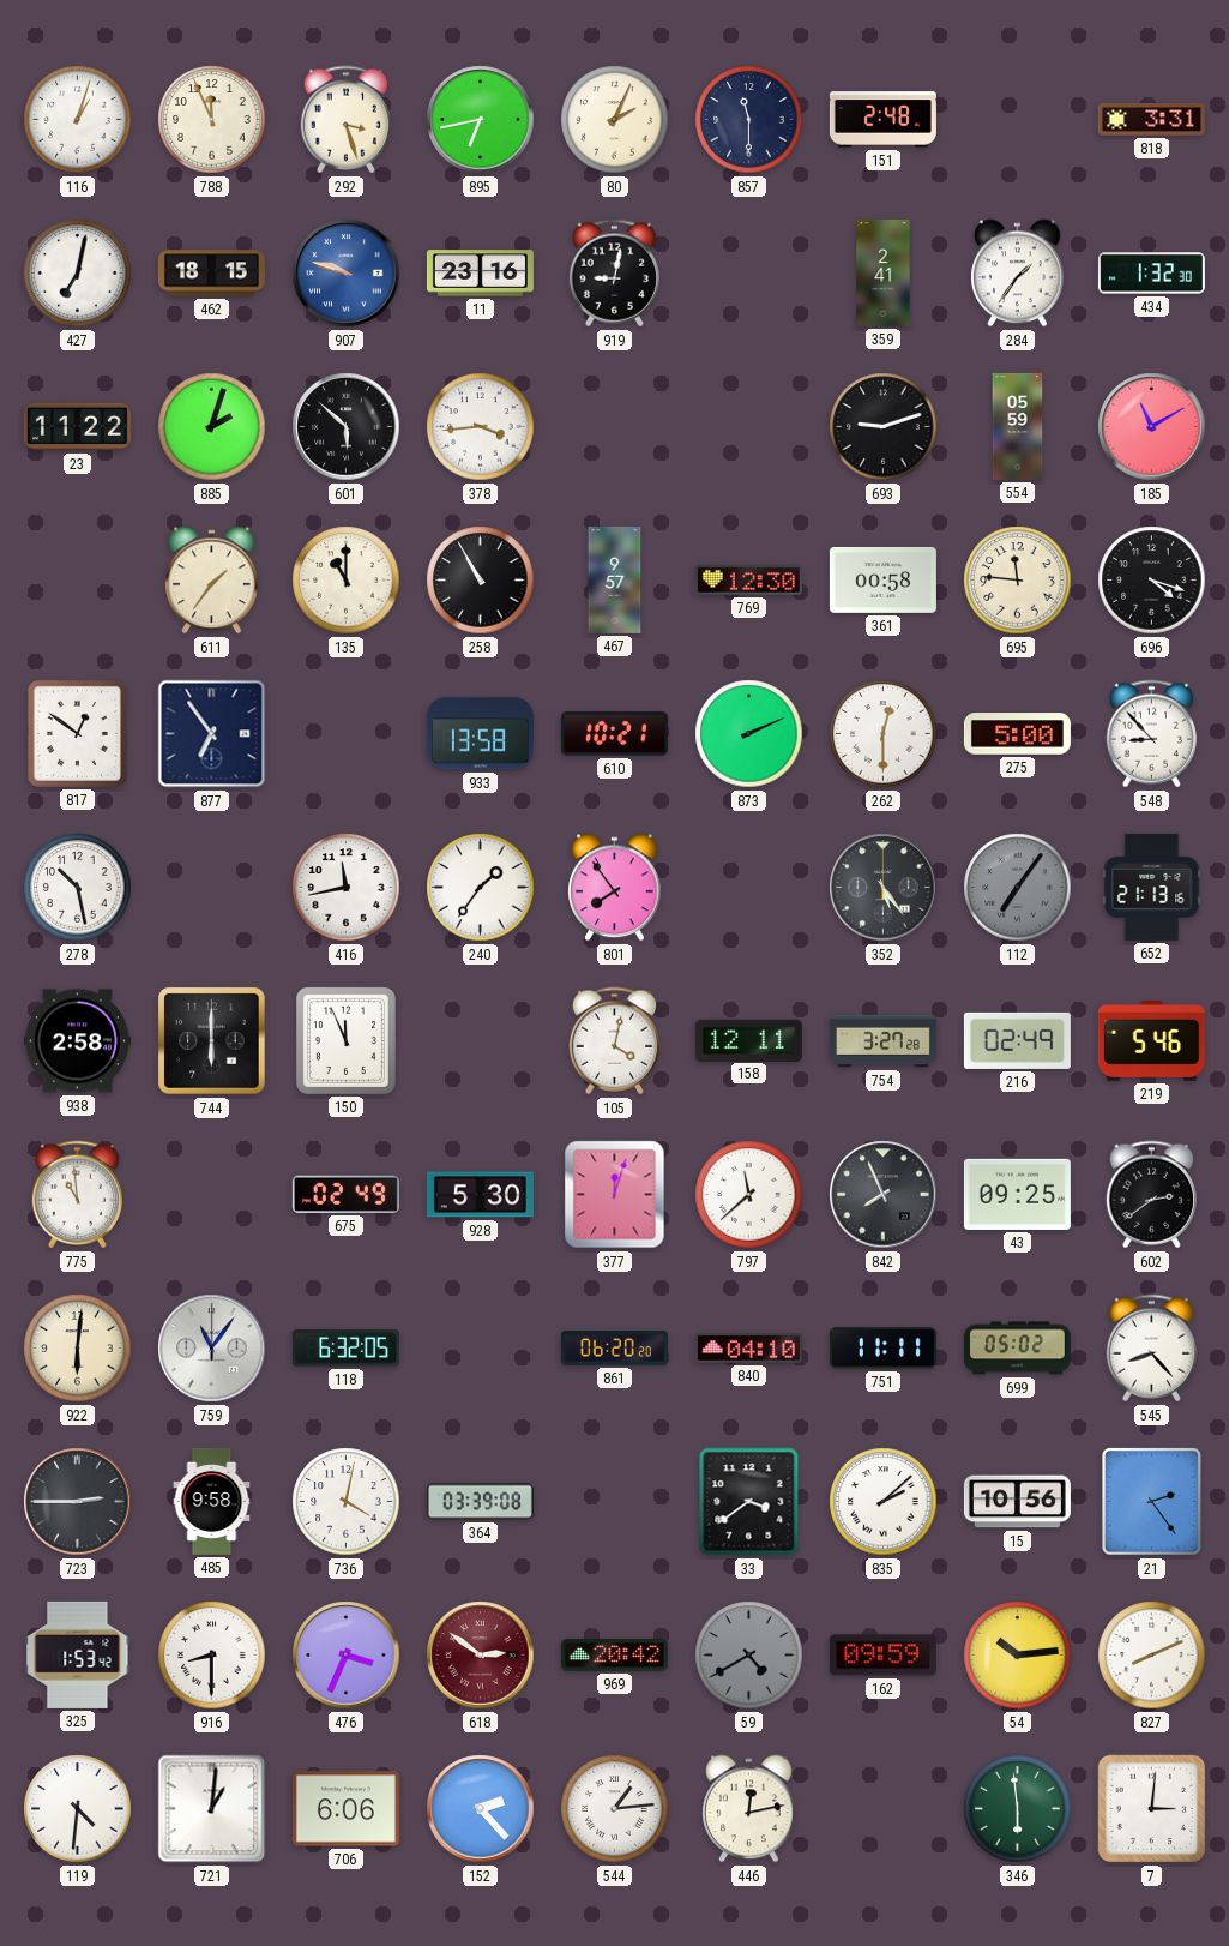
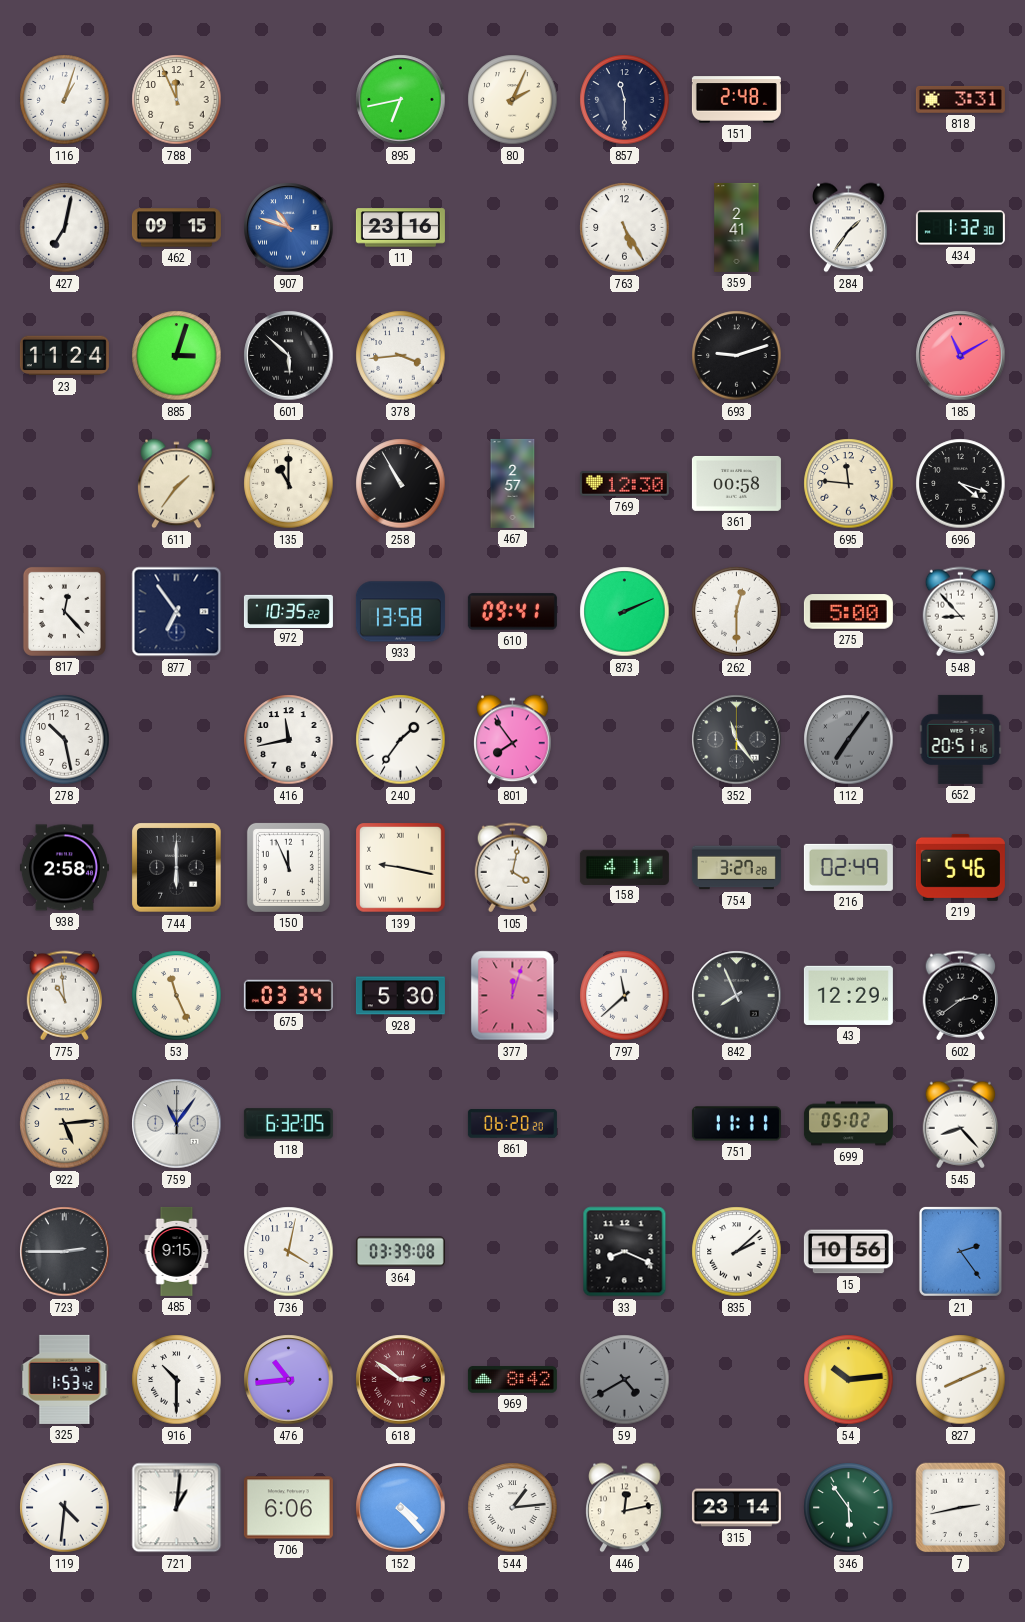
292: 3:27 -> none (345, 120)
462: 18:15 -> 09:15 (176, 228)
907: 9:48 -> 10:48 (289, 228)
919: 9:02 -> none (614, 274)
763: none -> 5:25 (625, 228)
23: 11:22 -> 11:24 (64, 356)
885: 2:03 -> 3:03 (177, 356)
554: 05:59 -> none (1018, 426)
467: 9:57 -> 2:57 (513, 483)
817: 12:51 -> 12:23 (64, 611)
972: none -> 10:35 (288, 611)
610: 10:21 -> 09:41 (512, 612)
352: 5:24 -> 11:24 (737, 740)
652: 21:13 -> 20:51 (961, 739)
139: none -> 9:17 (401, 868)
158: 12:11 -> 4:11 (624, 867)
53: none -> 11:26 (177, 996)
675: 02:49 -> 03:34 (288, 995)
43: 09:25 -> 12:29 (848, 995)
922: 6:01 -> 5:14 (65, 1124)
840: 04:10 -> none (748, 1349)
485: 9:58 -> 9:15 (177, 1251)
33: 3:39 -> 8:19 (625, 1252)
916: 8:30 -> 10:30 (177, 1380)
476: 3:34 -> 10:44 (289, 1380)
969: 20:42 -> 8:42 (512, 1380)
162: 09:59 -> none (882, 1656)
152: 2:23 -> 4:23 (401, 1508)
315: none -> 23:14 (736, 1508)
346: 5:59 -> 5:54 (849, 1508)
7: 3:01 -> 2:43 (961, 1508)
